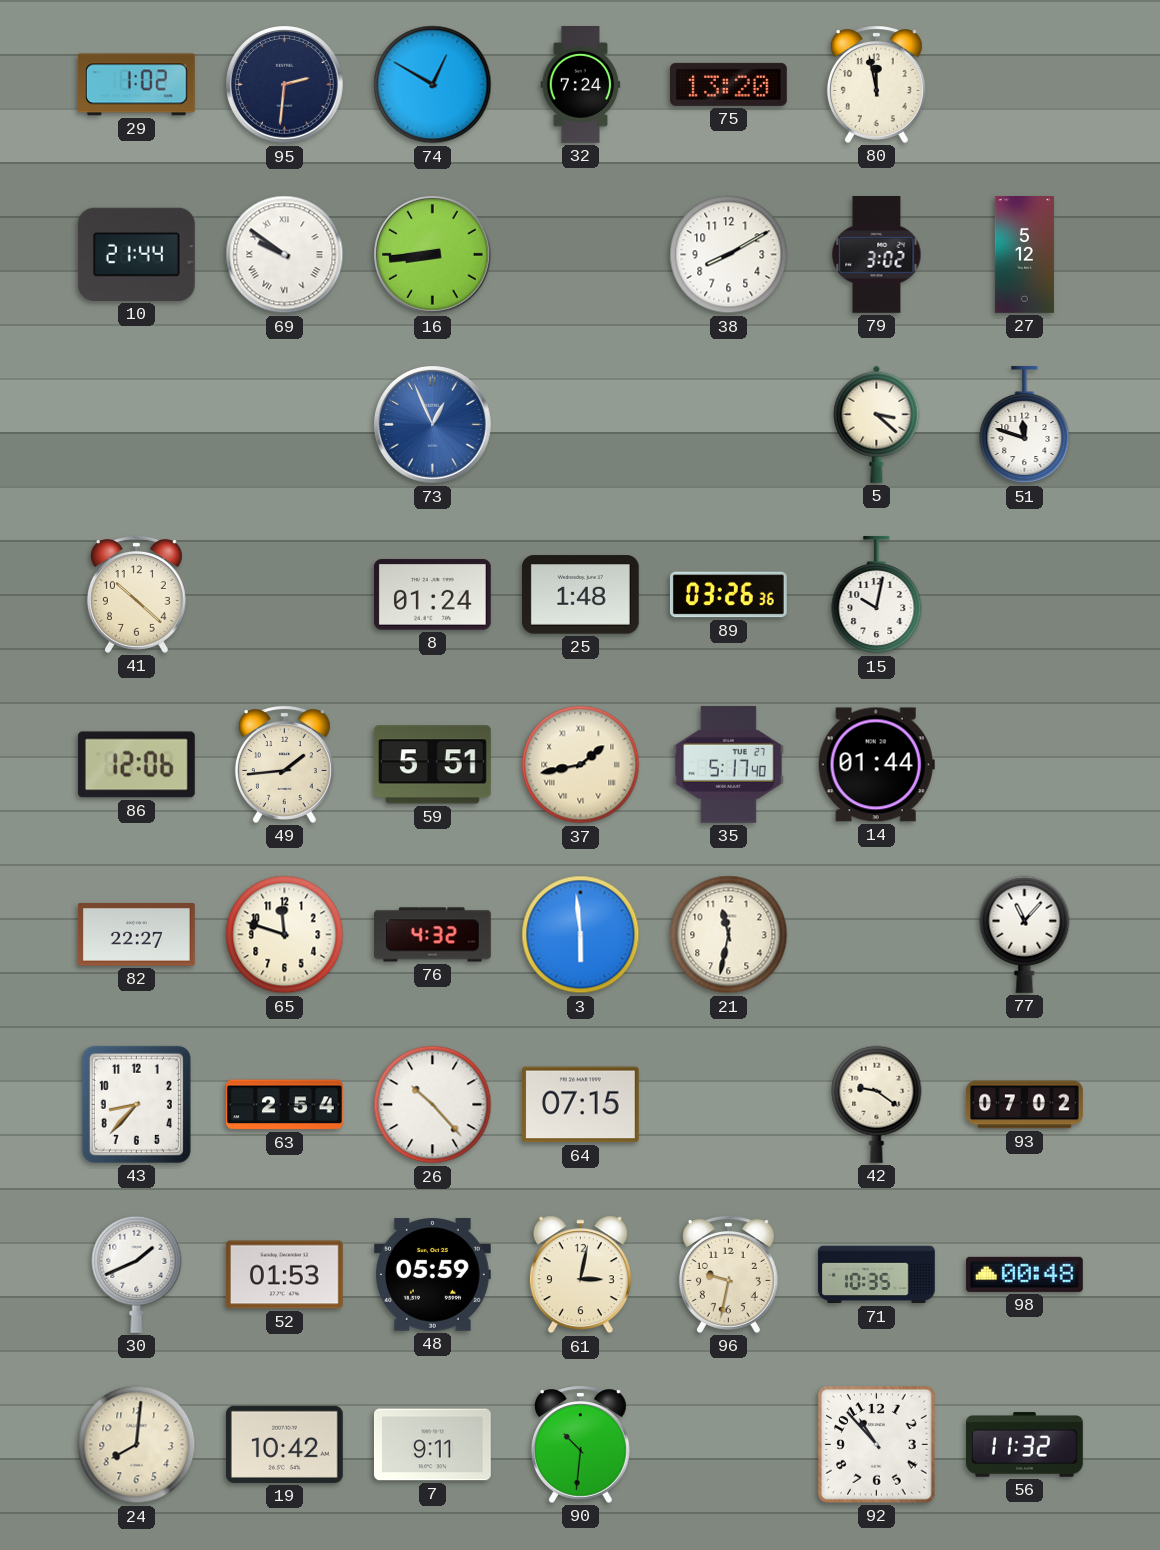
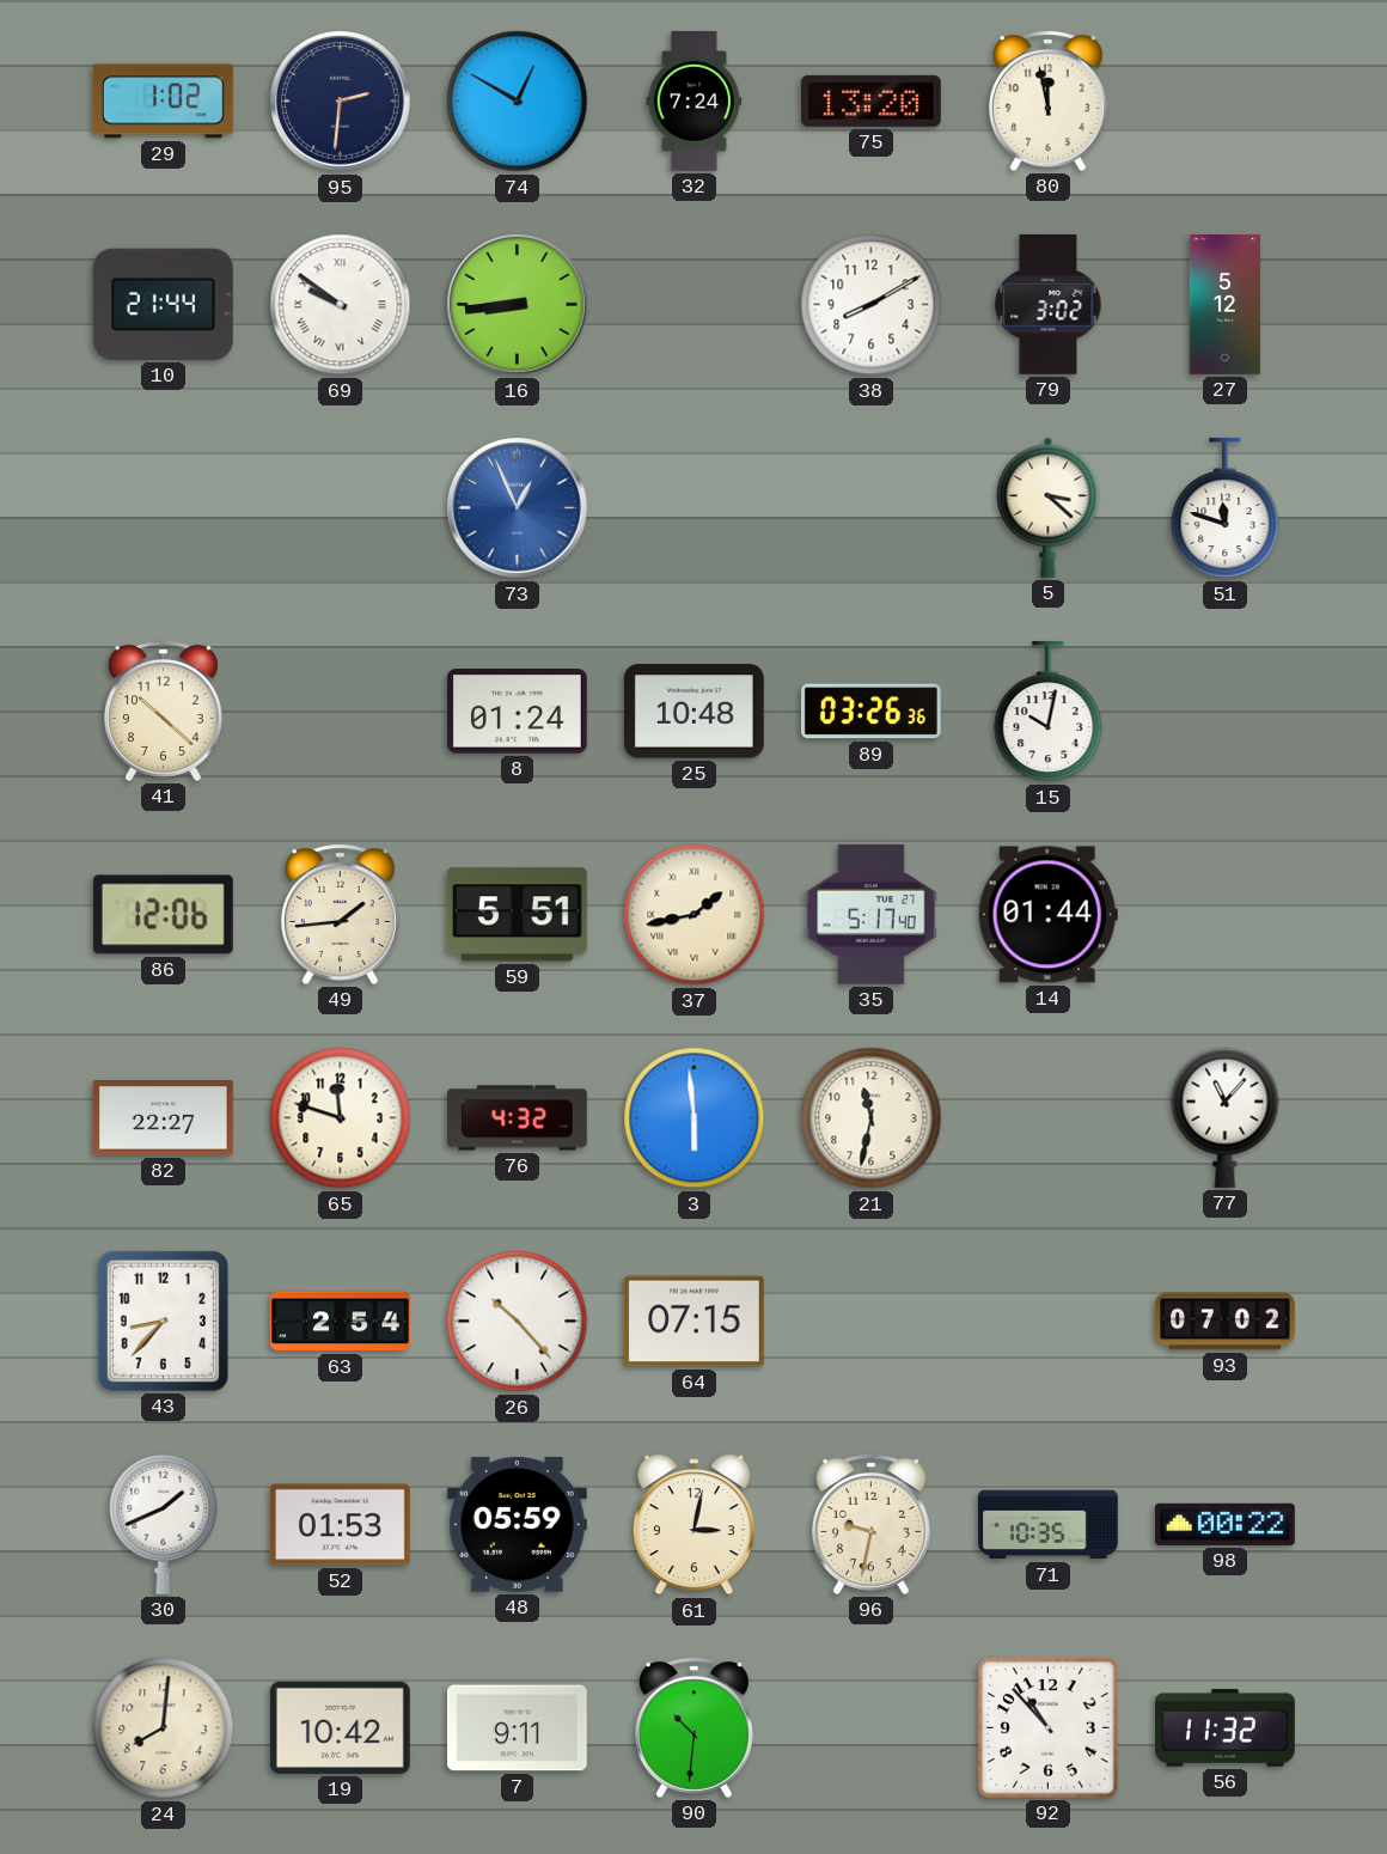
25: 1:48 -> 10:48 (693, 712)
42: 9:21 -> none (877, 1104)
98: 00:48 -> 00:22 (1224, 1524)
